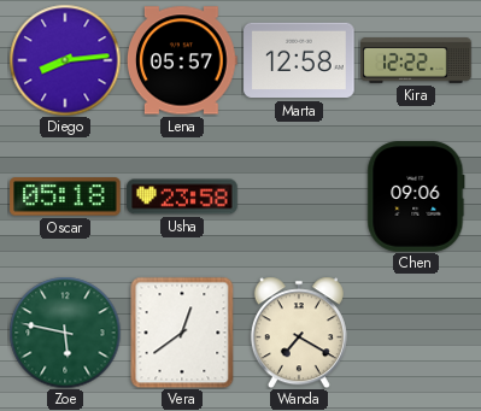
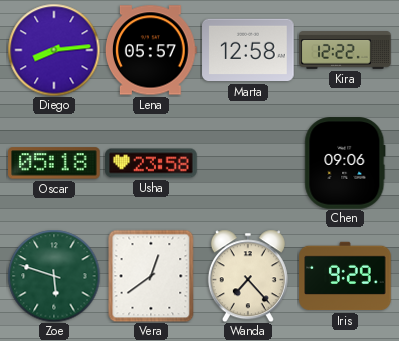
Zoe: 5:47 -> 5:48 (54, 276)
Wanda: 7:20 -> 7:23 (248, 276)
Iris: none -> 9:29 (345, 276)
